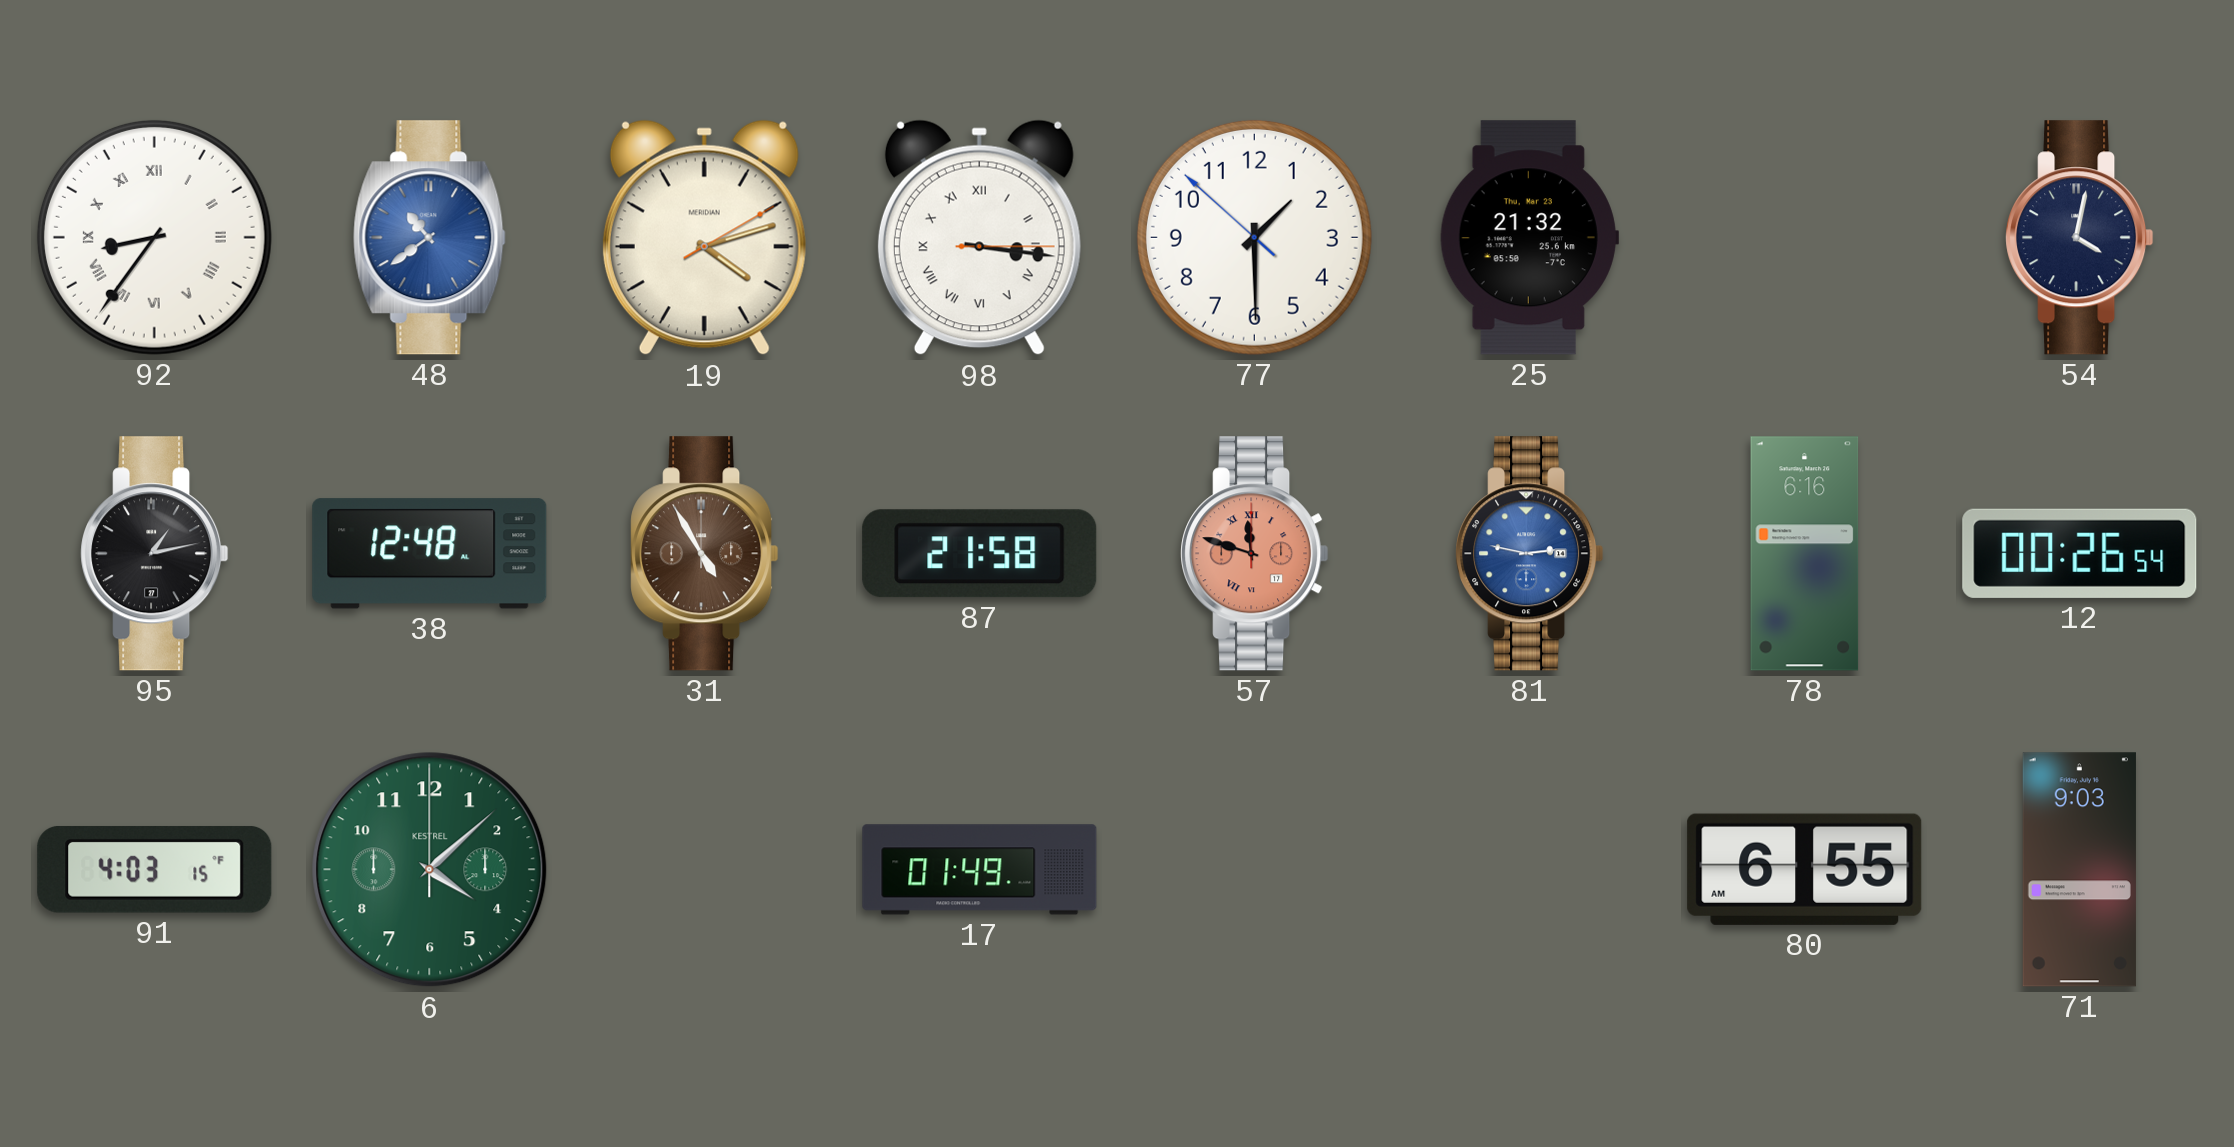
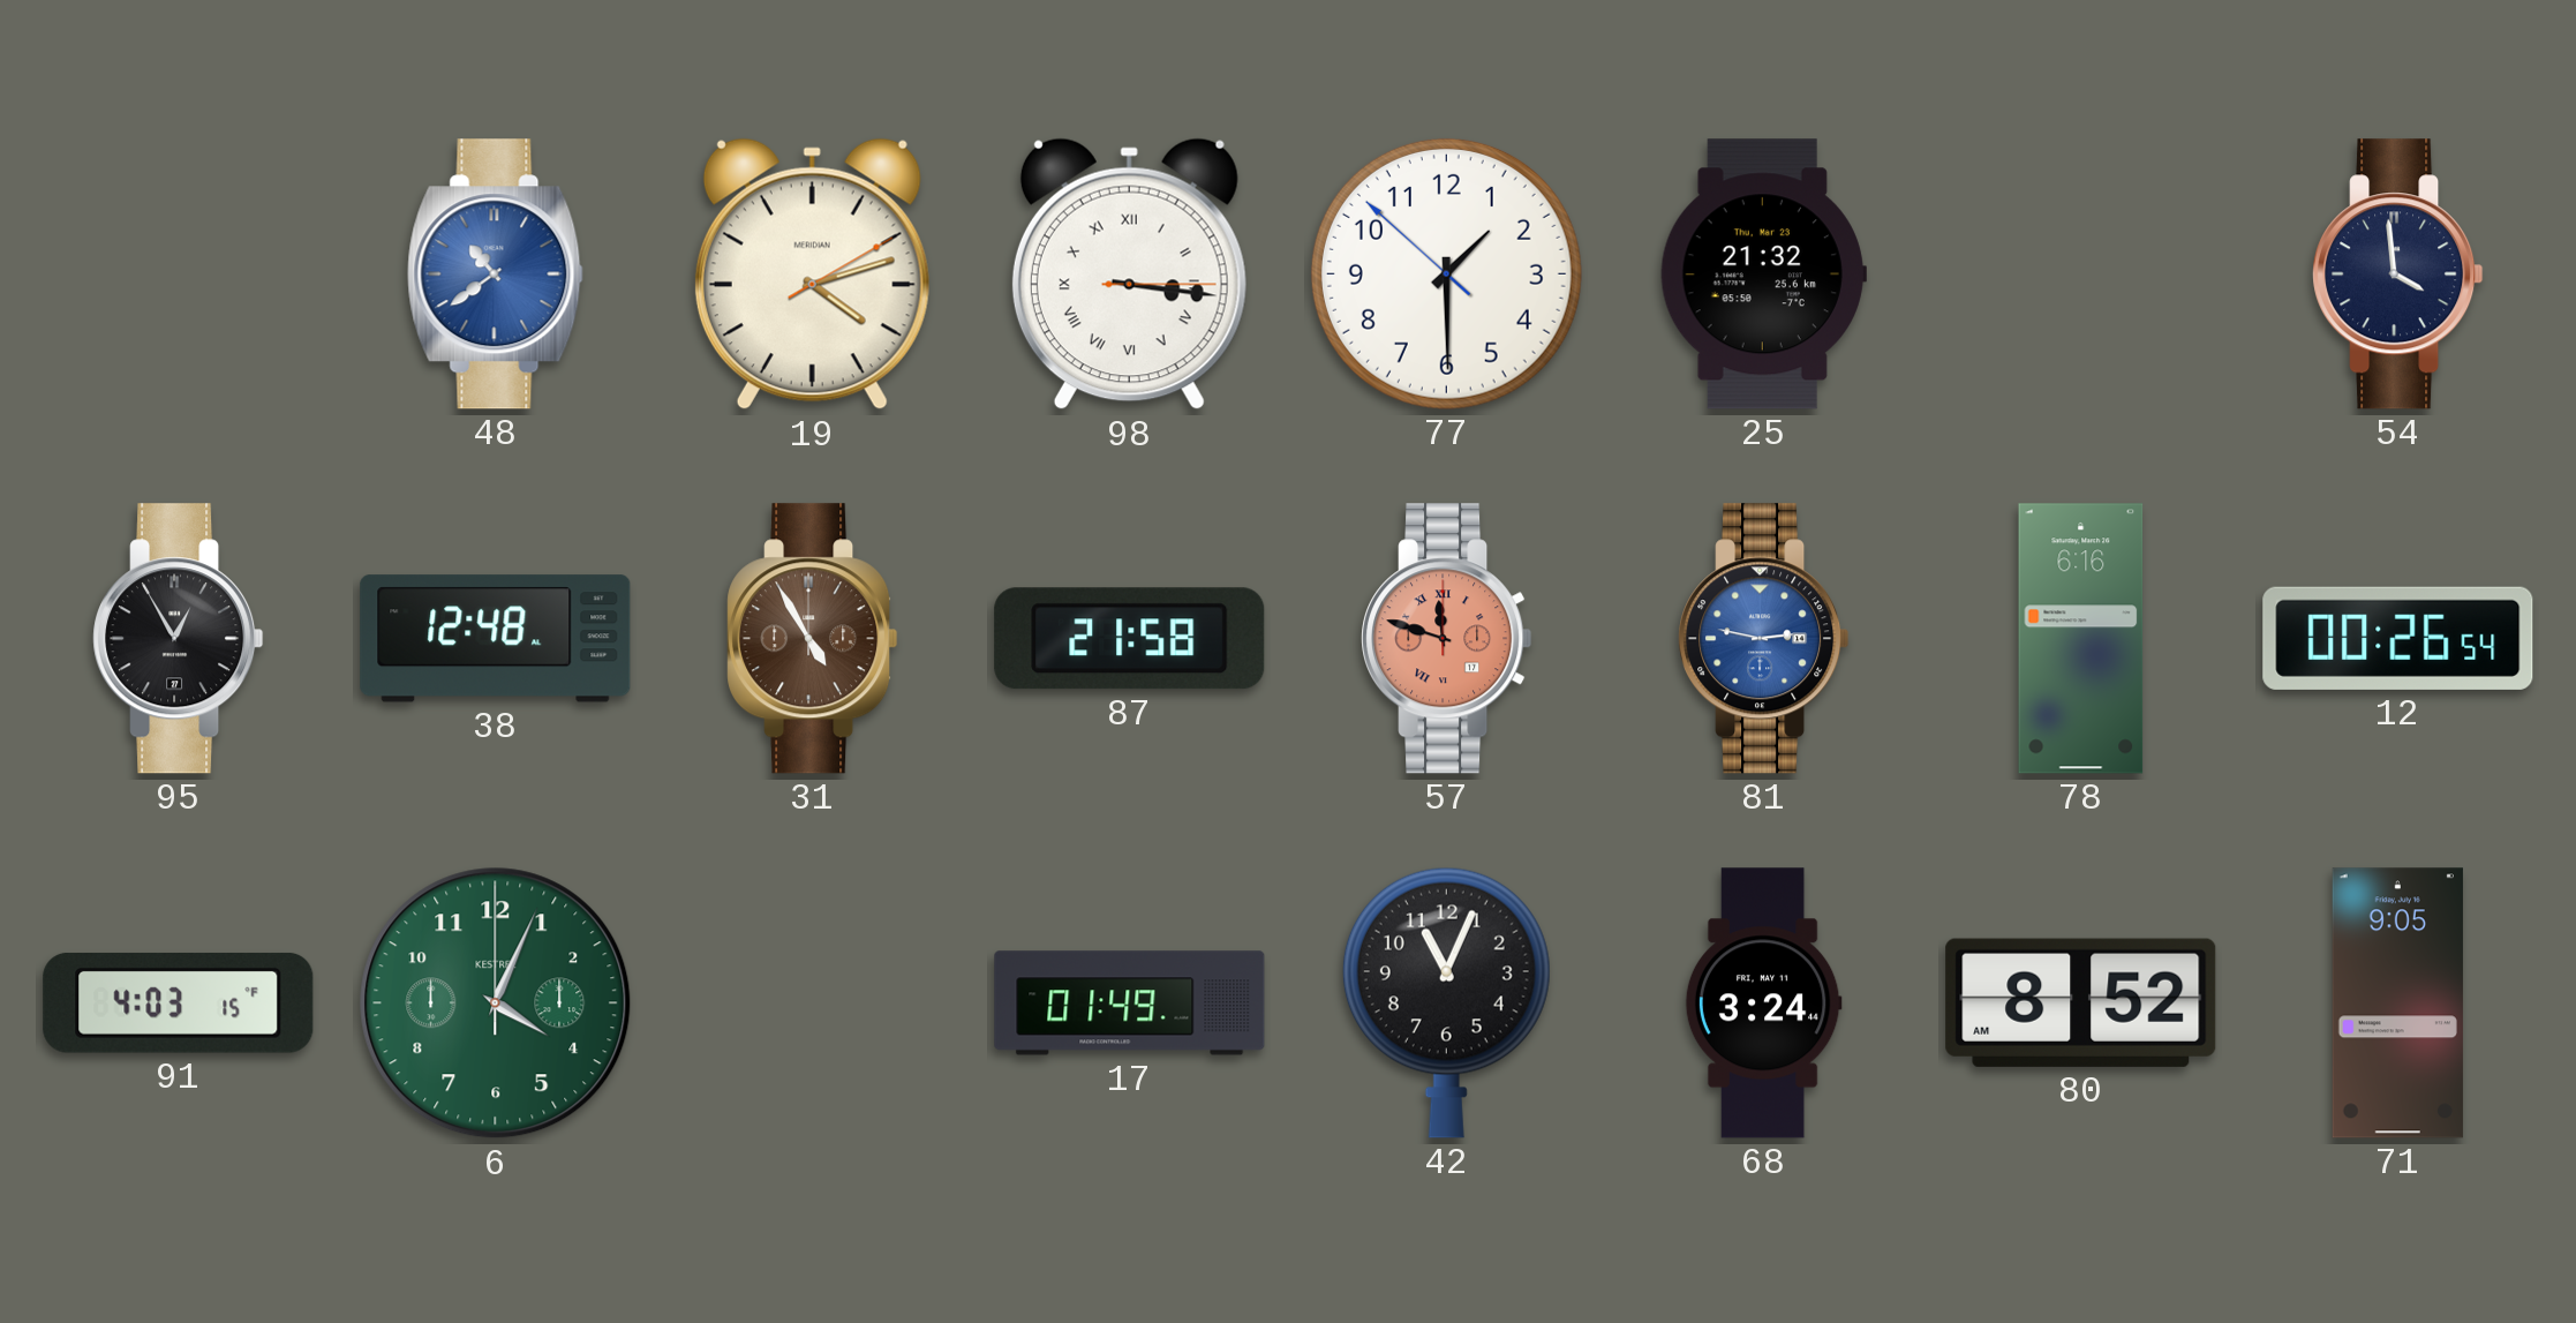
92: 8:36 -> none (154, 237)
54: 4:02 -> 3:59 (2398, 275)
95: 1:13 -> 12:55 (179, 639)
6: 4:08 -> 4:04 (496, 1003)
42: none -> 11:04 (1446, 1002)
68: none -> 3:24 (1763, 1003)
80: 6:55 -> 8:52 (2081, 1002)
71: 9:03 -> 9:05 (2397, 1003)
